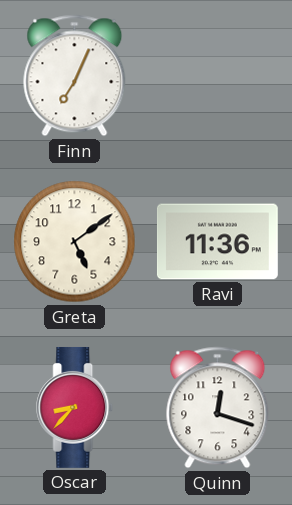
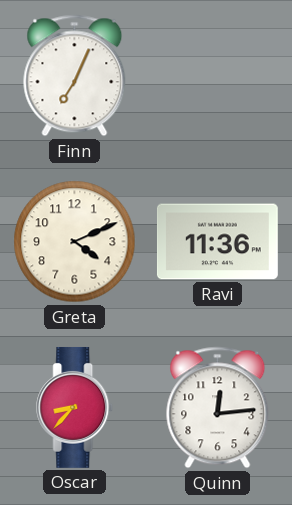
Greta: 5:09 -> 4:11 (75, 242)
Quinn: 12:18 -> 12:14 (218, 408)
